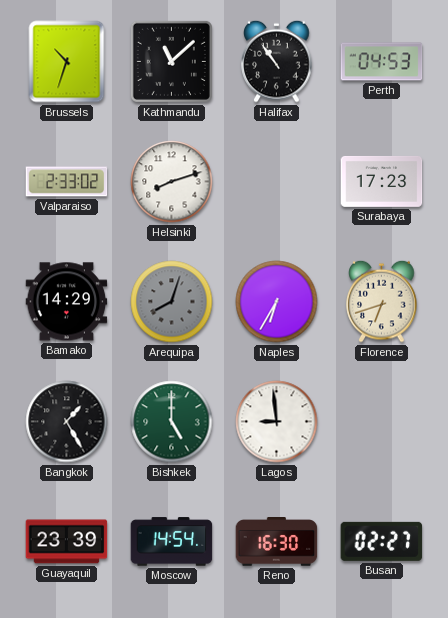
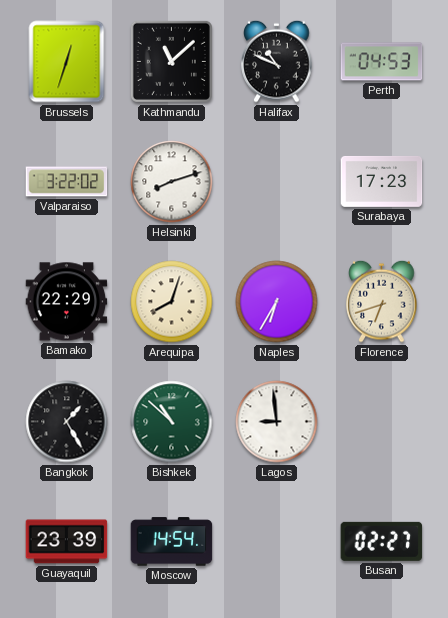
Brussels: 10:33 -> 12:33 (67, 62)
Halifax: 10:54 -> 10:49 (277, 61)
Valparaiso: 2:33 -> 3:22 (67, 182)
Bamako: 14:29 -> 22:29 (67, 302)
Arequipa dial: grey -> cream (172, 302)
Bishkek: 5:00 -> 10:52 (172, 422)
Reno: 16:30 -> none (277, 542)
